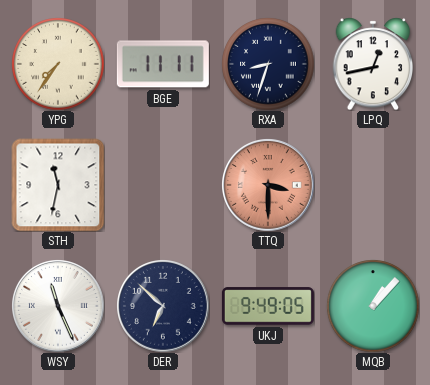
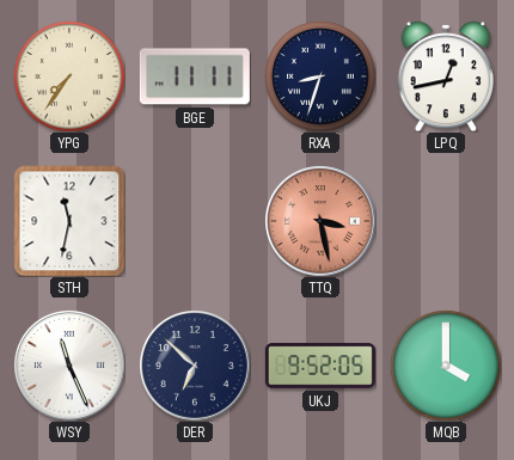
TTQ: 3:30 -> 3:28 (320, 221)
UKJ: 9:49 -> 9:52 (320, 366)
MQB: 1:07 -> 4:00 (446, 366)
